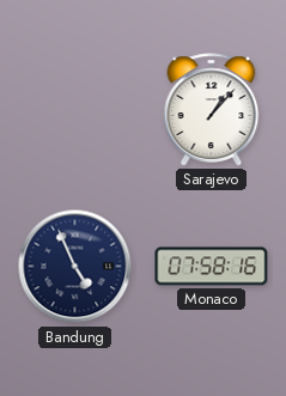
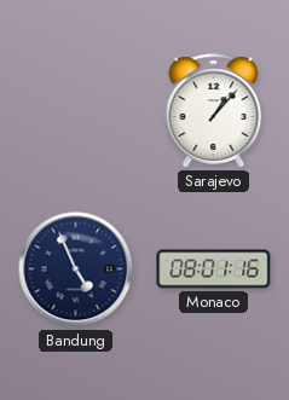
Monaco: 07:58 -> 08:01 (214, 269)
